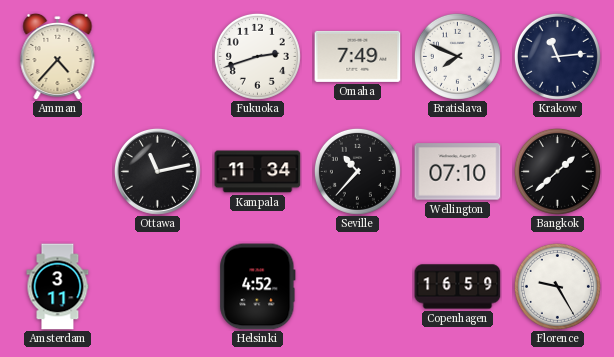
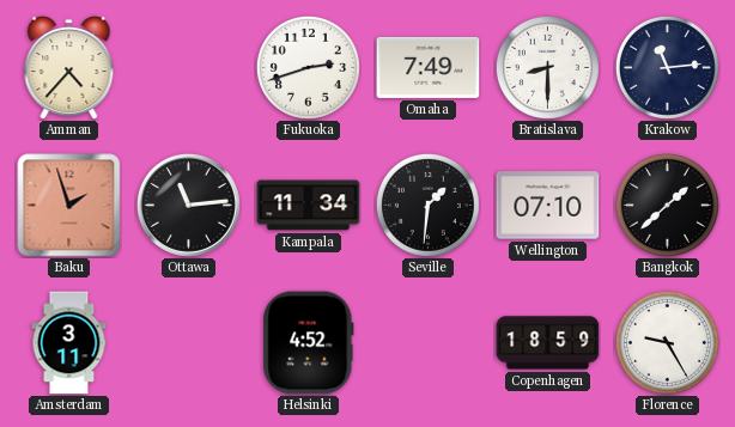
Bratislava: 7:49 -> 8:30 (547, 67)
Baku: none -> 1:57 (69, 206)
Ottawa: 11:13 -> 11:14 (188, 205)
Seville: 10:37 -> 1:31 (427, 205)
Copenhagen: 16:59 -> 18:59 (548, 343)
